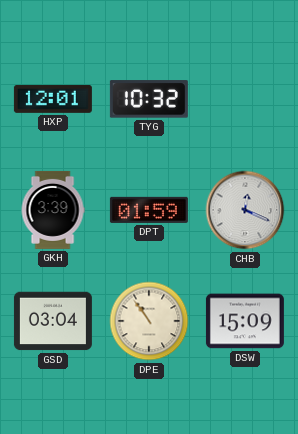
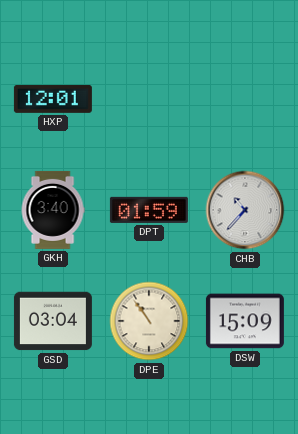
TYG: 10:32 -> none (149, 99)
GKH: 3:39 -> 3:40 (53, 210)
CHB: 12:19 -> 10:37 (245, 210)
